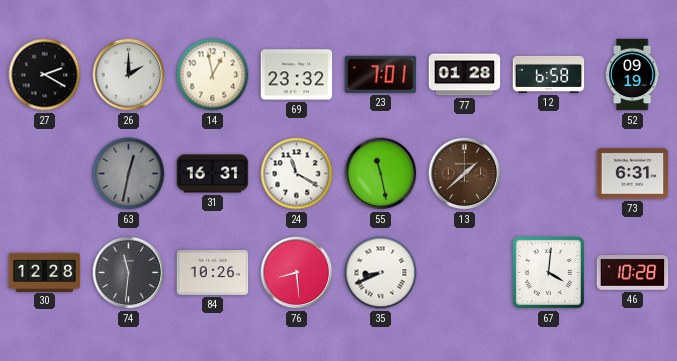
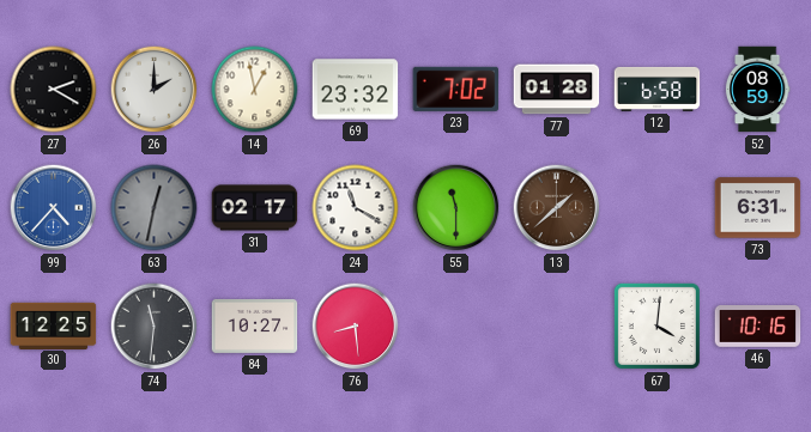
23: 7:01 -> 7:02 (456, 89)
52: 09:19 -> 08:59 (757, 90)
99: none -> 4:37 (54, 208)
31: 16:31 -> 02:17 (255, 208)
55: 11:28 -> 11:30 (456, 208)
30: 12:28 -> 12:25 (54, 325)
84: 10:26 -> 10:27 (255, 325)
35: 8:41 -> none (381, 273)
46: 10:28 -> 10:16 (758, 327)
